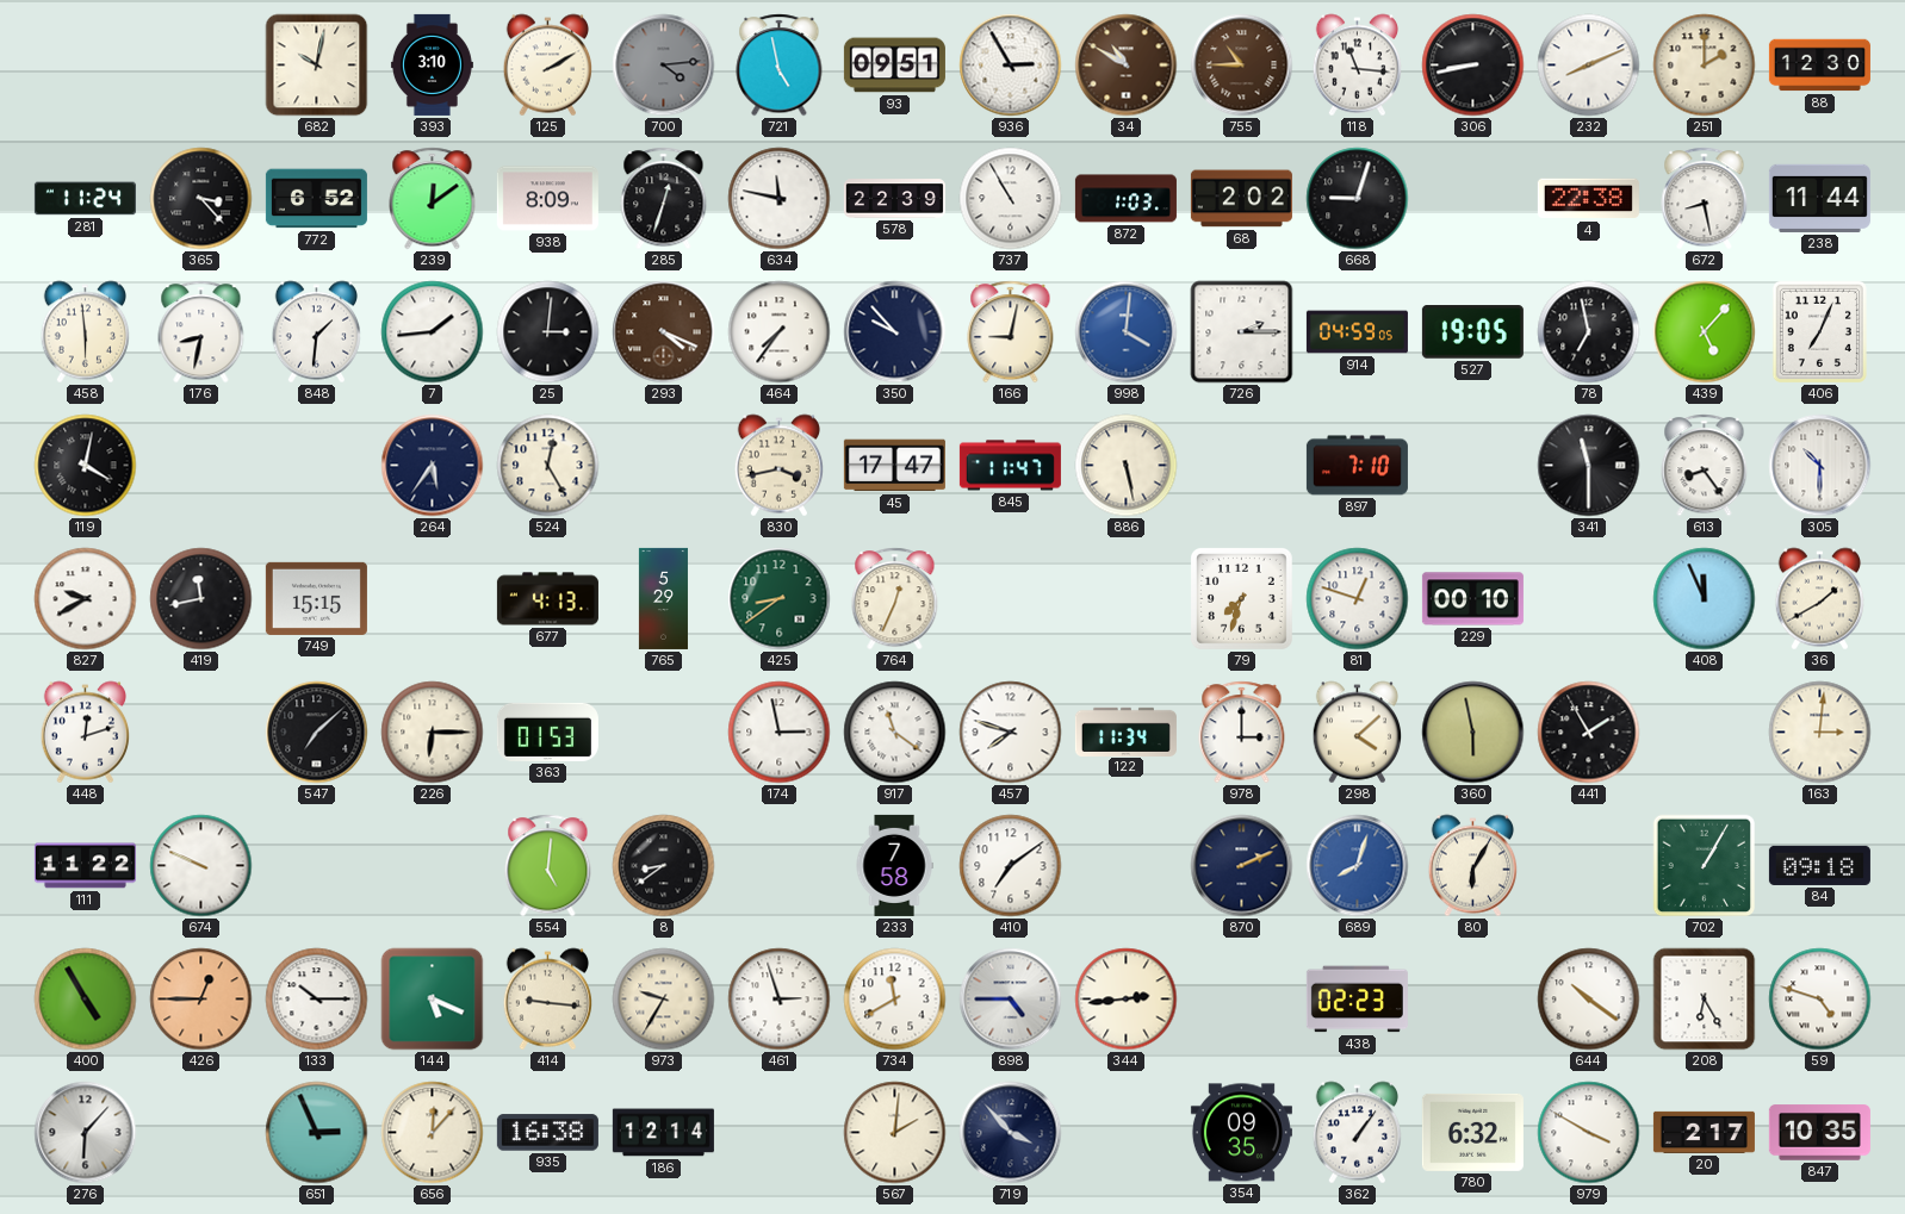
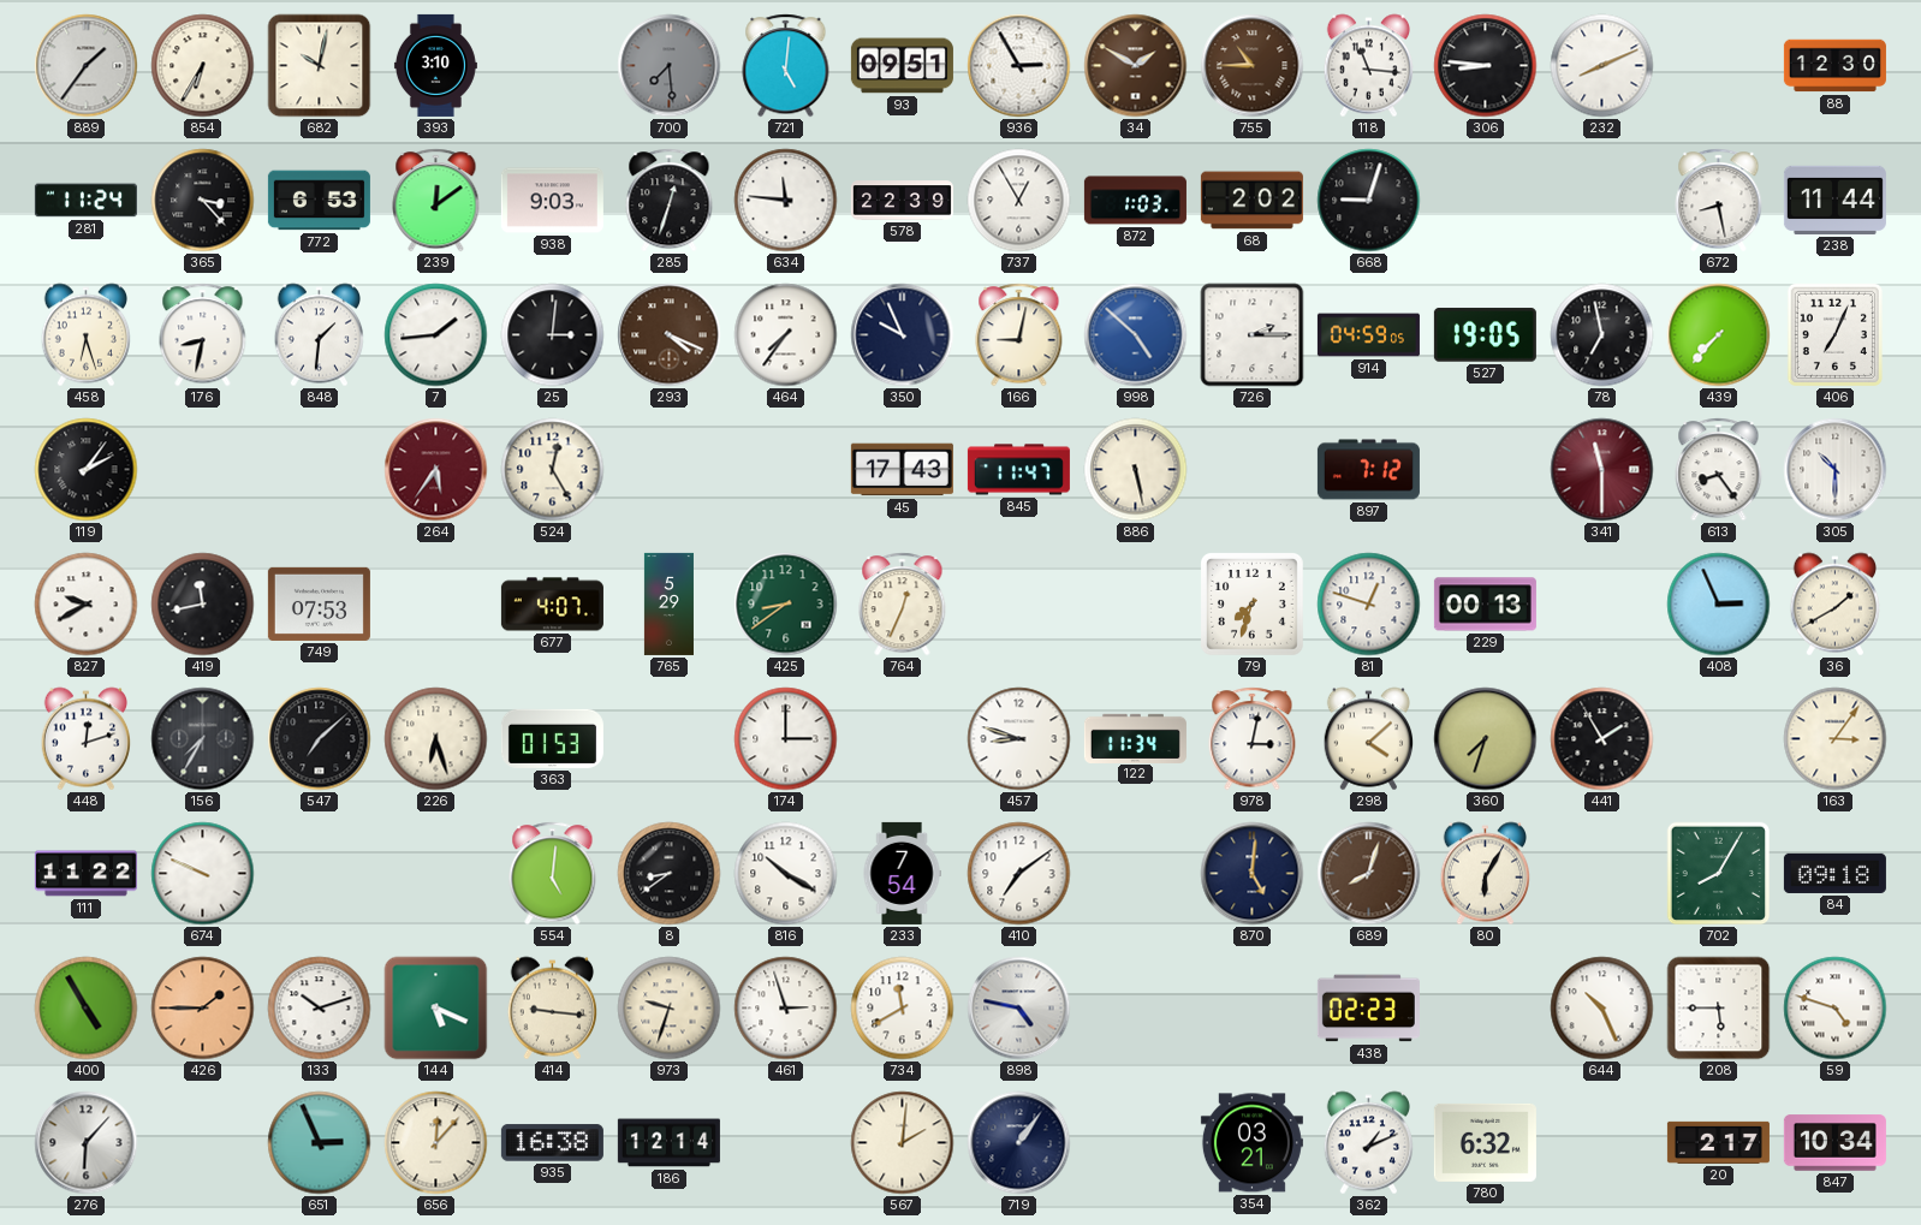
889: none -> 1:36 (87, 66)
854: none -> 6:35 (203, 66)
125: 2:10 -> none (547, 66)
700: 4:14 -> 7:29 (670, 66)
721: 4:58 -> 5:01 (786, 66)
34: 10:50 -> 1:50 (1136, 66)
306: 8:43 -> 8:46 (1486, 66)
251: 2:00 -> none (1705, 66)
772: 6:52 -> 6:53 (319, 201)
938: 8:09 -> 9:03 (552, 201)
634: 11:47 -> 11:46 (786, 201)
737: 10:55 -> 12:55 (1019, 201)
4: 22:38 -> none (1588, 199)
458: 5:59 -> 6:27 (85, 335)
350: 9:53 -> 9:56 (903, 335)
998: 4:01 -> 4:52 (1136, 335)
439: 5:07 -> 7:37 (1719, 335)
119: 4:02 -> 2:06 (87, 470)
264 dial: navy -> burgundy (436, 470)
830: 3:43 -> none (778, 466)
45: 17:47 -> 17:43 (902, 470)
897: 7:10 -> 7:12 (1368, 470)
341 dial: black -> burgundy (1602, 470)
749: 15:15 -> 07:53 (319, 603)
677: 4:13 -> 4:07 (552, 605)
229: 00:10 -> 00:13 (1485, 605)
408: 11:56 -> 2:56 (1719, 605)
156: none -> 7:35 (203, 739)
226: 6:15 -> 6:27 (436, 739)
174: 2:58 -> 3:00 (786, 739)
917: 11:21 -> none (895, 733)
457: 7:48 -> 8:48 (1019, 739)
978: 3:00 -> 3:02 (1253, 739)
360: 5:58 -> 7:33 (1486, 739)
163: 3:01 -> 3:06 (1836, 739)
816: none -> 10:20 (786, 874)
233: 7:58 -> 7:54 (902, 873)
870: 2:11 -> 5:01 (1253, 874)
689 dial: blue -> brown (1369, 874)
702: 1:05 -> 8:05 (1719, 874)
426: 12:45 -> 1:45 (203, 1009)
133: 10:15 -> 10:12 (320, 1009)
973: 9:35 -> 9:33 (670, 1009)
898: 4:45 -> 4:47 (1019, 1009)
344: 2:44 -> none (1127, 1000)
644: 10:21 -> 10:26 (1602, 1009)
208: 6:25 -> 5:45 (1719, 1009)
719: 3:53 -> 1:06 (1019, 1143)
354: 09:35 -> 03:21 (1251, 1143)
362: 1:06 -> 1:11 (1368, 1143)
979: 3:50 -> none (1589, 1133)
847: 10:35 -> 10:34 (1834, 1143)
